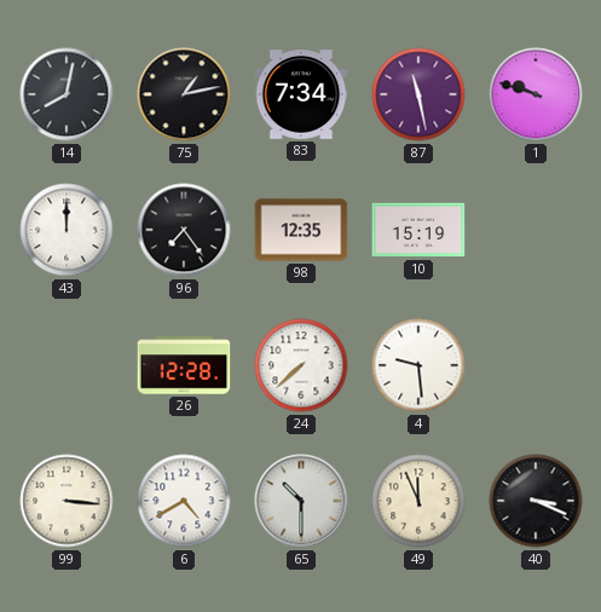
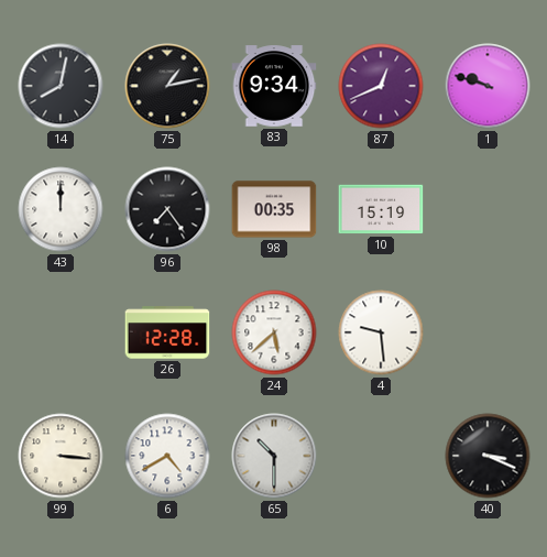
83: 7:34 -> 9:34 (274, 86)
87: 11:28 -> 12:41 (381, 86)
98: 12:35 -> 00:35 (274, 209)
24: 7:38 -> 5:38 (274, 332)
49: 11:56 -> none (418, 501)
